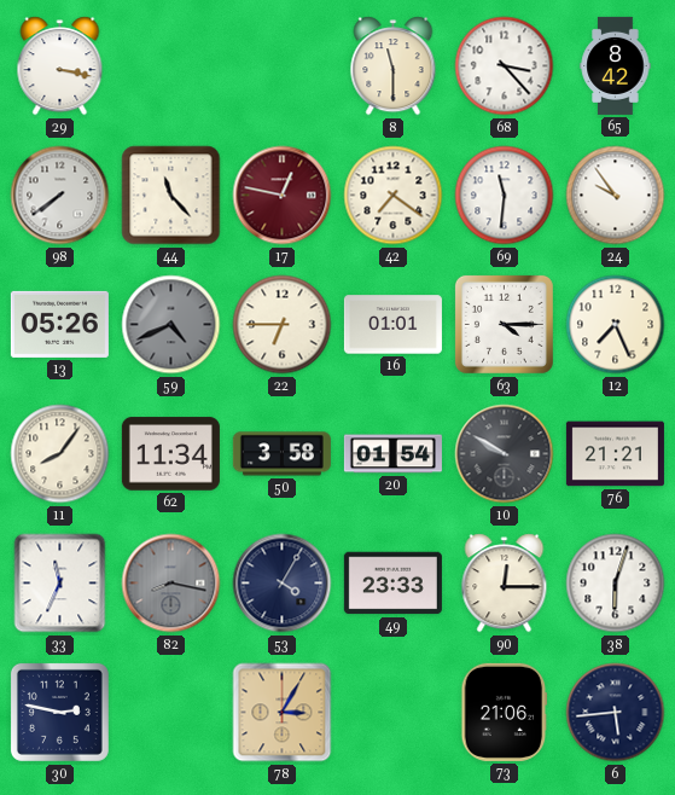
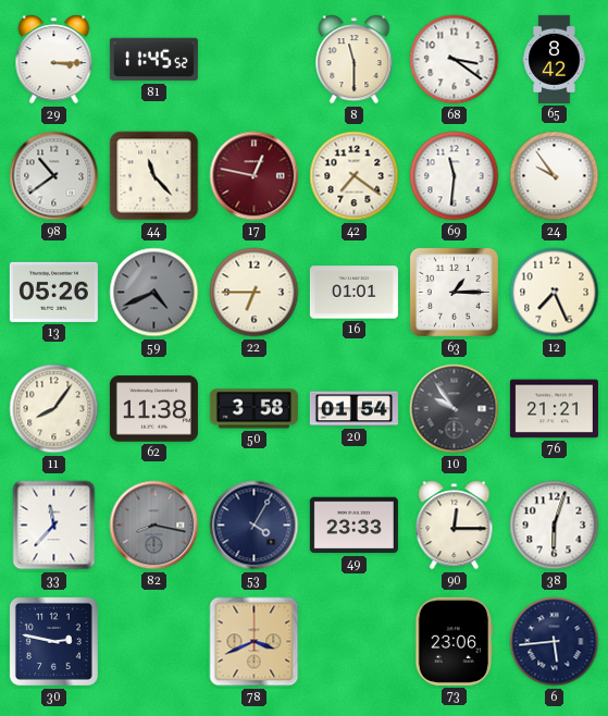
29: 3:17 -> 3:15 (54, 60)
81: none -> 11:45 (153, 60)
68: 3:23 -> 3:21 (455, 60)
98: 7:39 -> 10:39 (54, 176)
63: 4:15 -> 1:15 (454, 292)
62: 11:34 -> 11:38 (153, 409)
10: 9:50 -> 9:54 (455, 409)
33: 11:34 -> 11:37 (54, 526)
78: 3:05 -> 3:41 (255, 642)
73: 21:06 -> 23:06 (455, 641)
